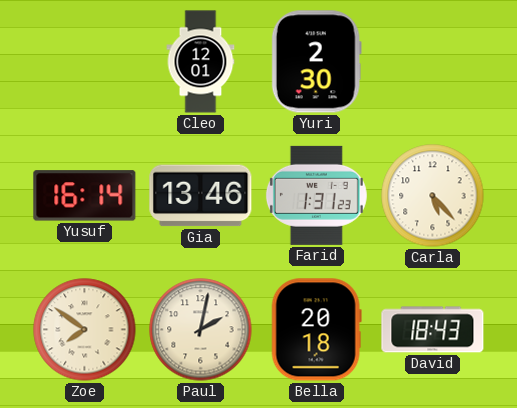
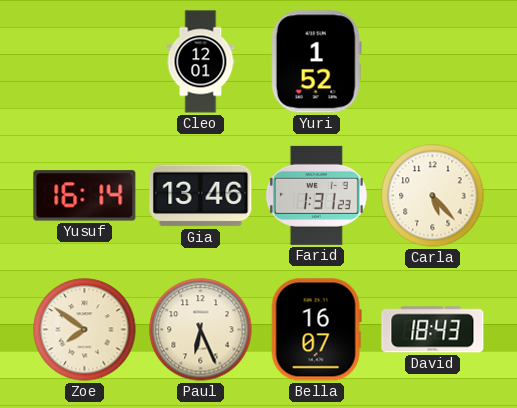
Yuri: 2:30 -> 1:52 (316, 62)
Paul: 2:02 -> 6:26 (201, 330)
Bella: 20:18 -> 16:07 (316, 330)
